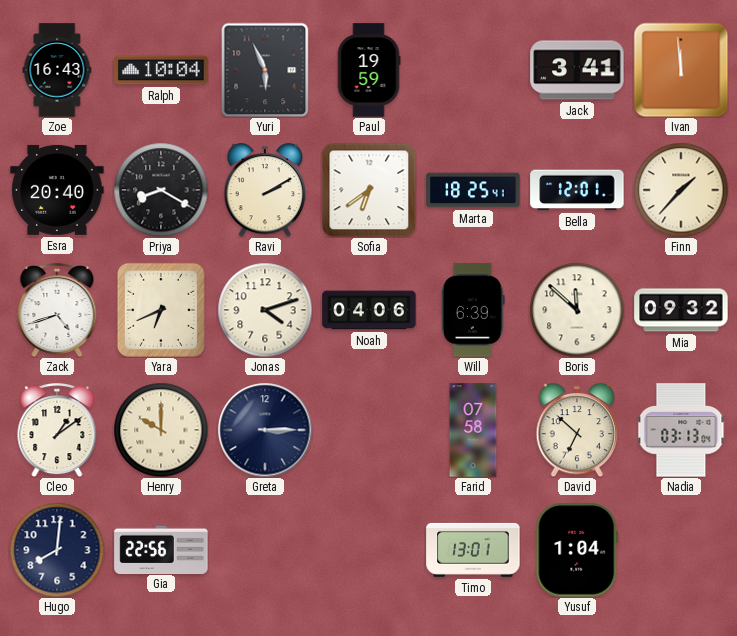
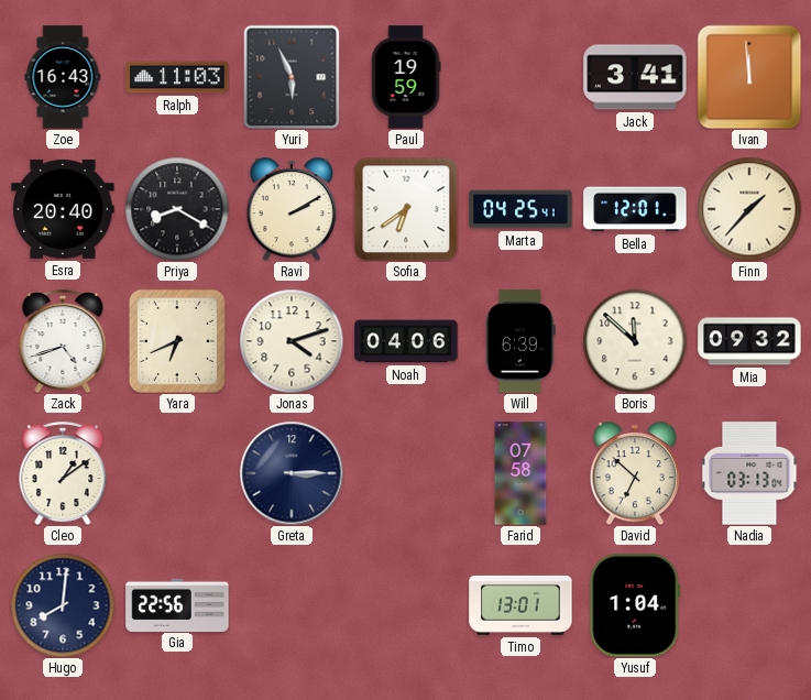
Ralph: 10:04 -> 11:03 (177, 77)
Marta: 18:25 -> 04:25 (520, 209)
Henry: 10:00 -> none (161, 430)
